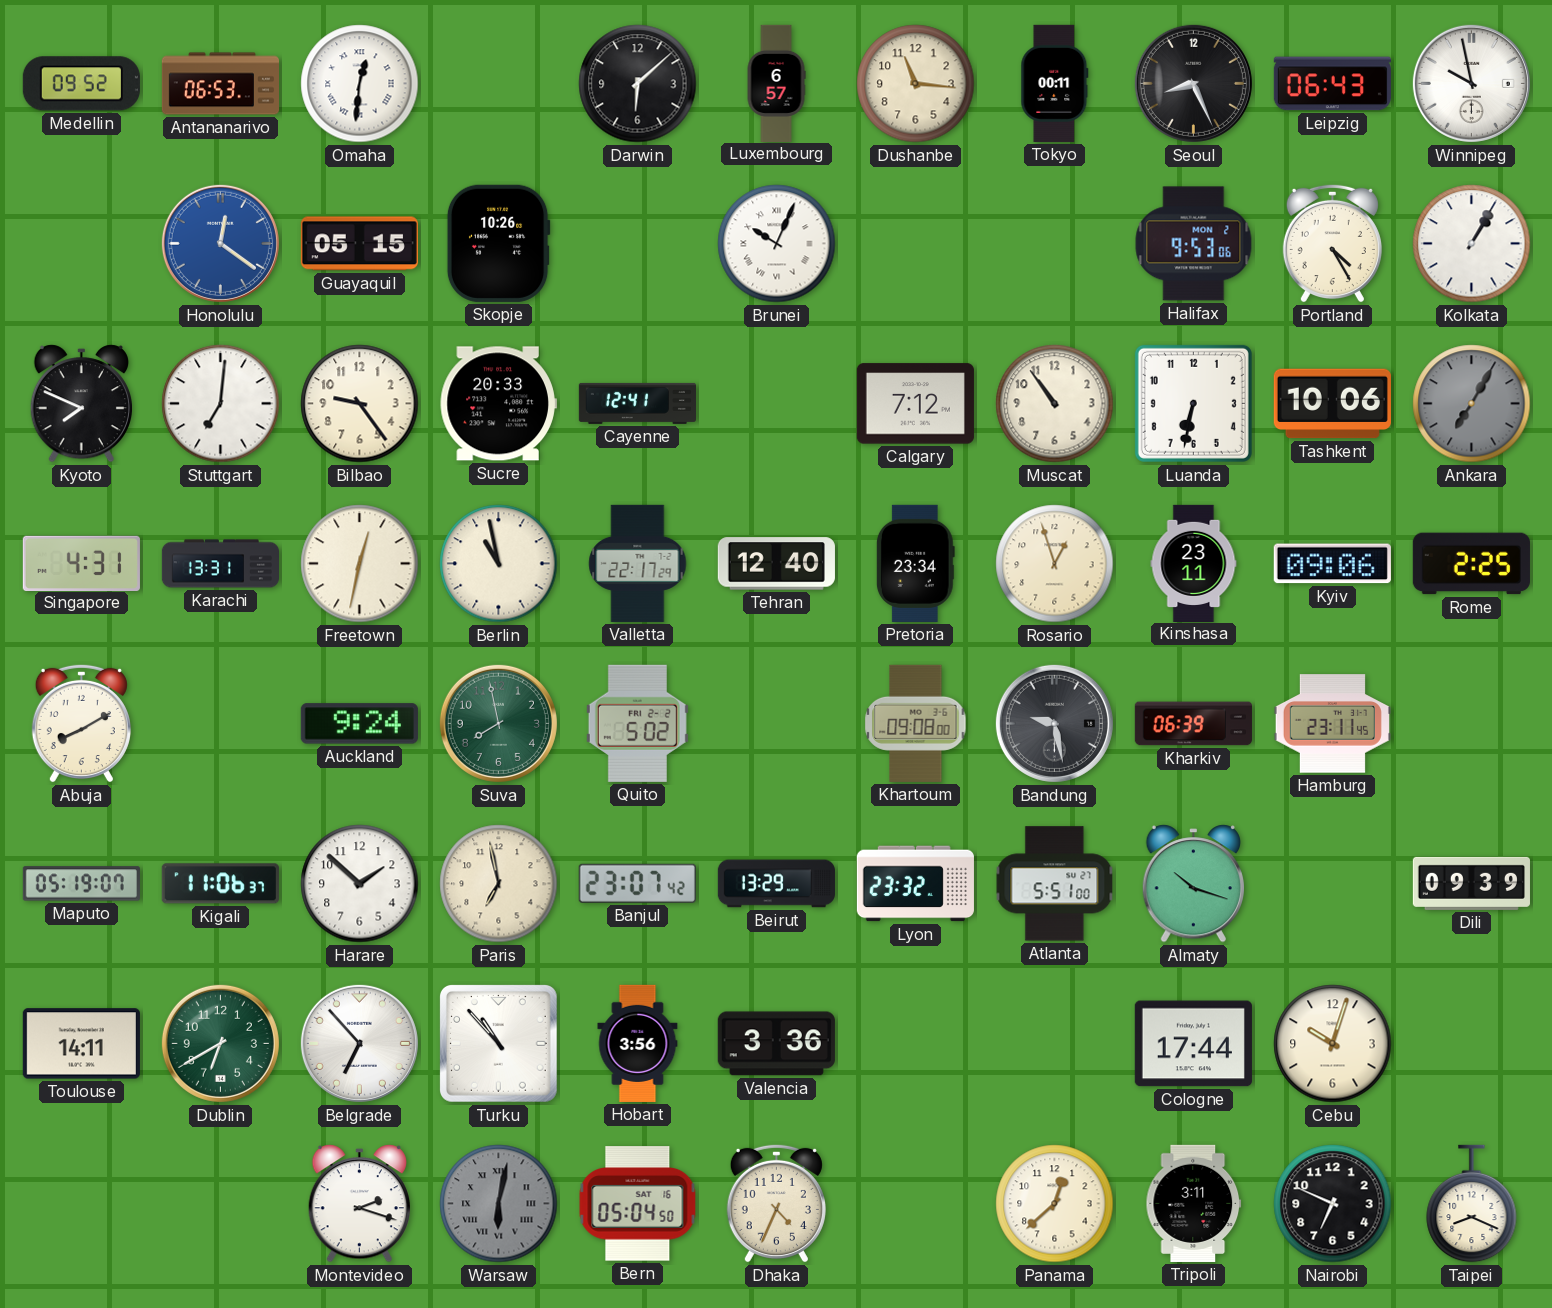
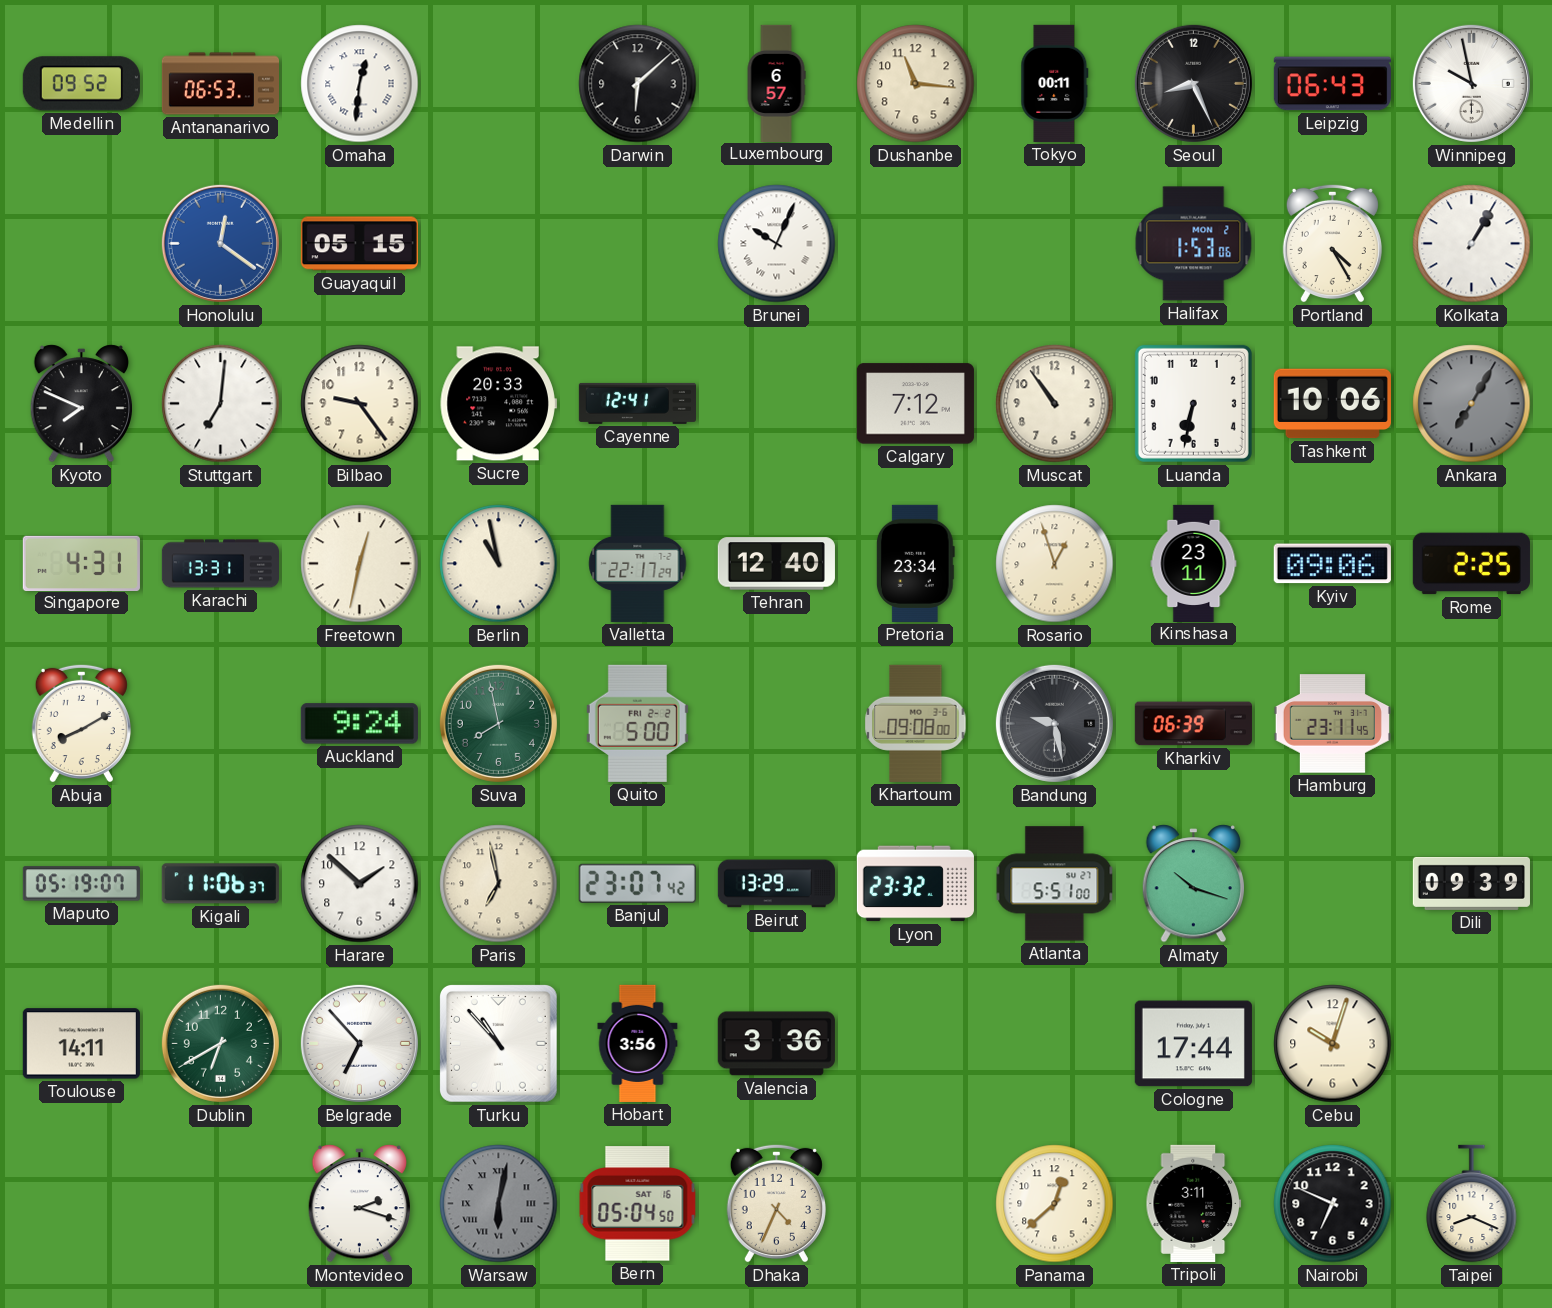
Skopje: 10:26 -> none (498, 243)
Halifax: 9:53 -> 1:53 (1194, 244)
Quito: 5:02 -> 5:00 (637, 723)
